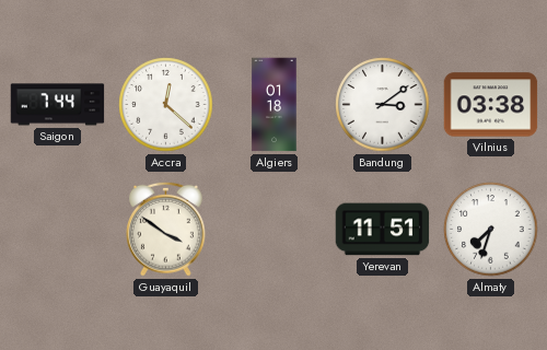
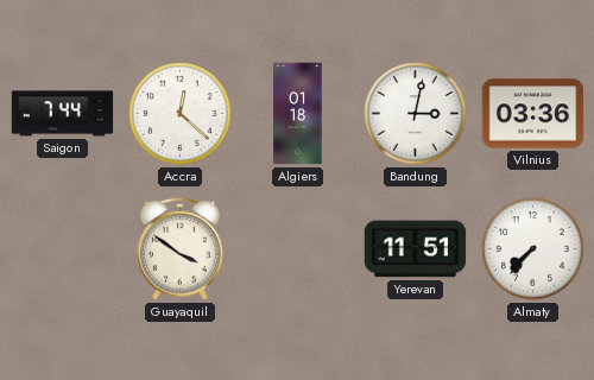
Bandung: 3:09 -> 3:02 (416, 114)
Vilnius: 03:38 -> 03:36 (533, 114)
Almaty: 7:33 -> 7:37 (533, 249)
